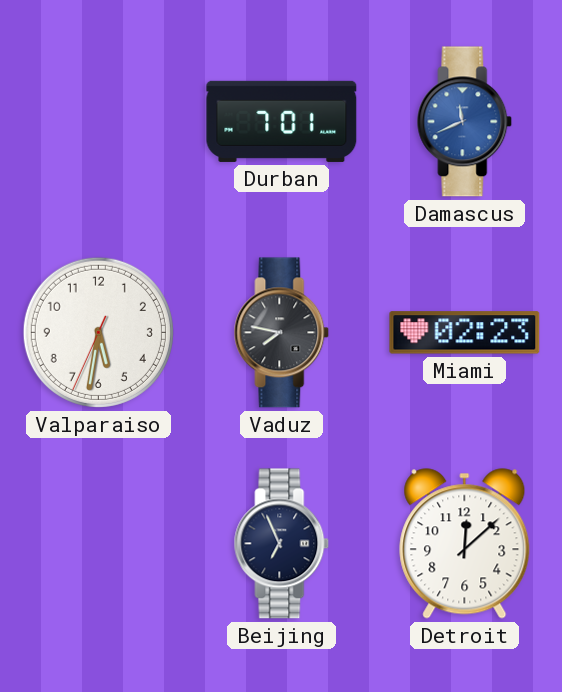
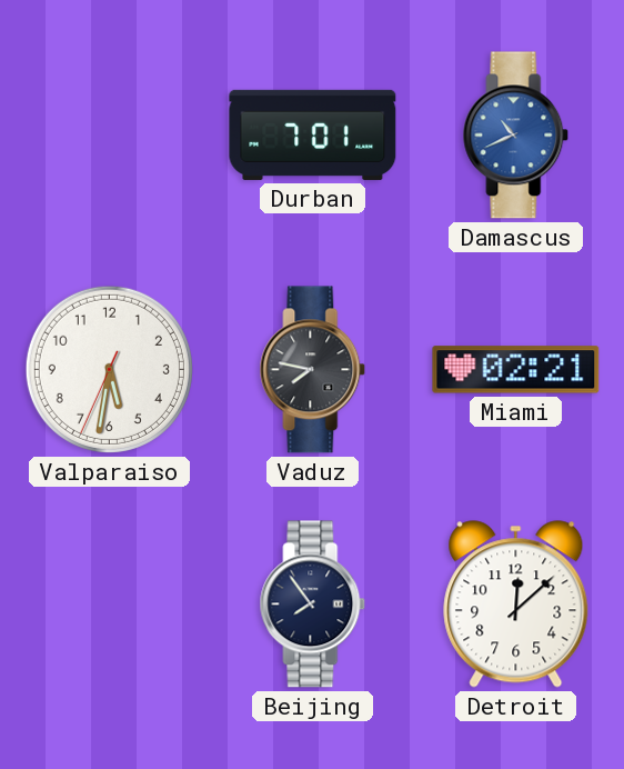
Damascus: 11:41 -> 10:41 (516, 136)
Miami: 02:23 -> 02:21 (516, 370)
Beijing: 6:56 -> 7:54 (313, 605)
